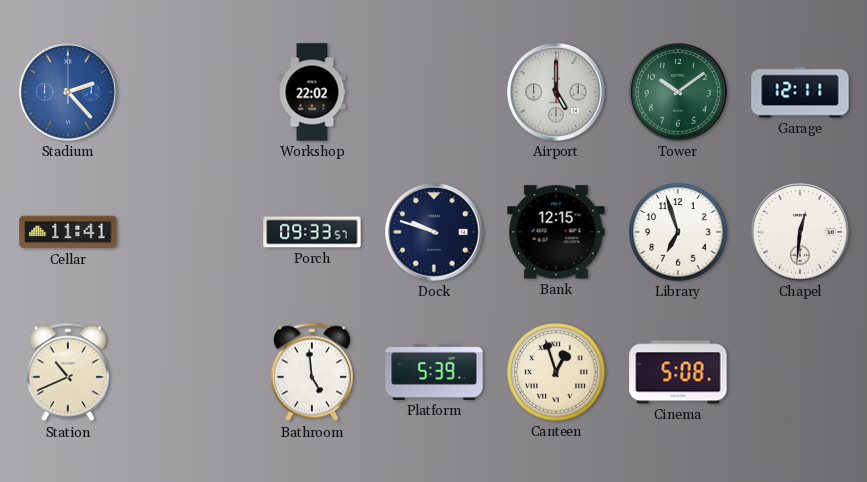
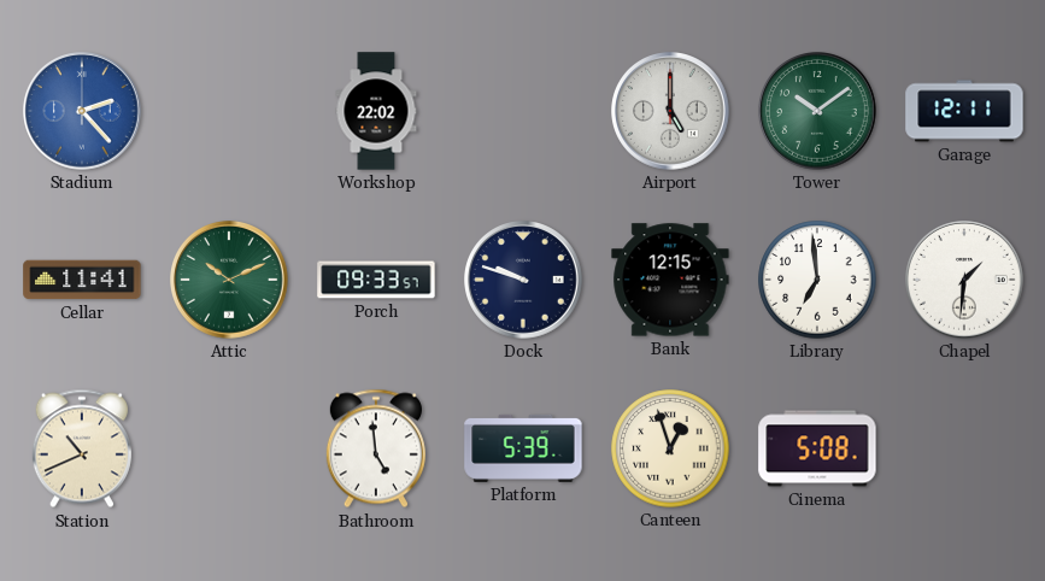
Attic: none -> 10:11 (229, 280)
Library: 6:57 -> 6:59 (817, 280)
Chapel: 12:31 -> 1:31 (964, 280)
